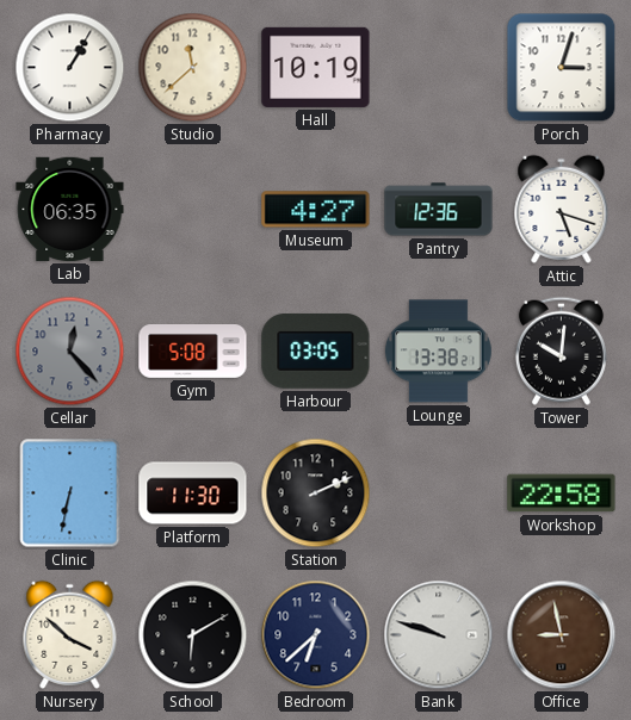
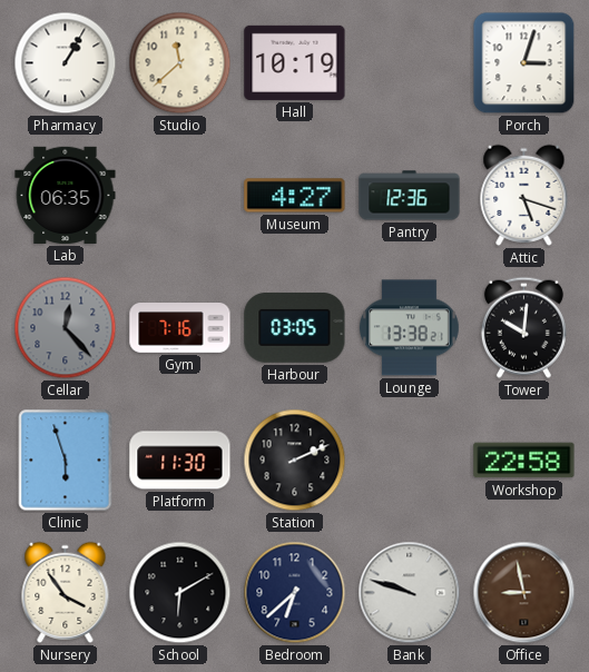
Gym: 5:08 -> 7:16 (180, 328)
Clinic: 6:32 -> 5:57 (66, 461)
Nursery: 3:52 -> 3:54 (66, 592)
